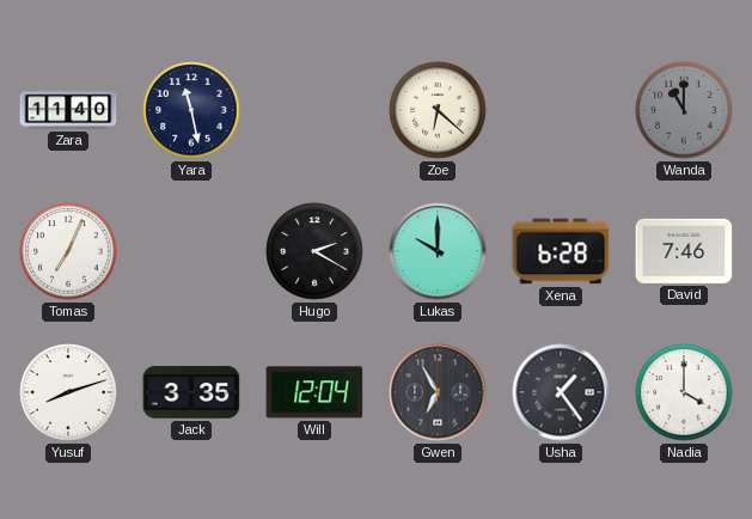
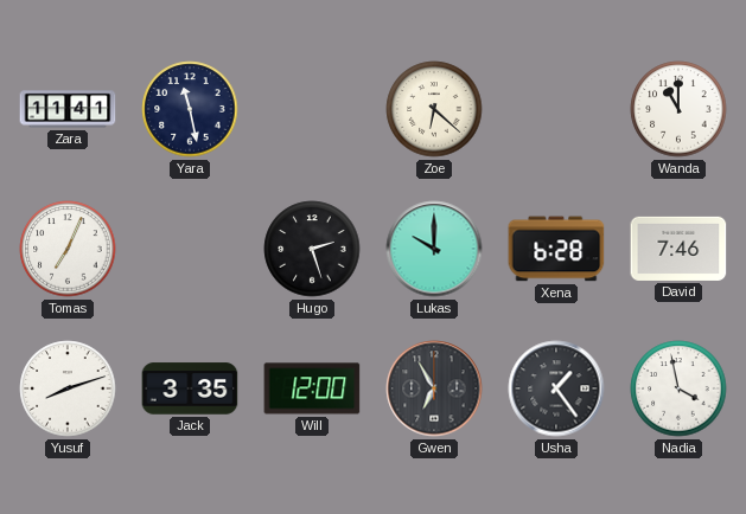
Zara: 11:40 -> 11:41 (68, 109)
Wanda dial: grey -> white (678, 109)
Hugo: 2:20 -> 2:27 (312, 249)
Will: 12:04 -> 12:00 (312, 388)
Nadia: 4:00 -> 3:58 (678, 388)
